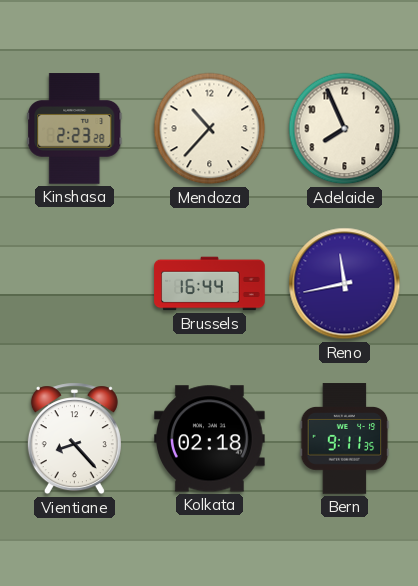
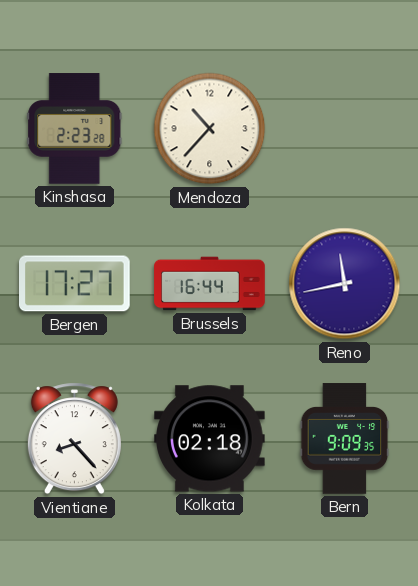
Adelaide: 7:56 -> none (345, 129)
Bergen: none -> 17:27 (75, 284)
Bern: 9:11 -> 9:09 (345, 439)
